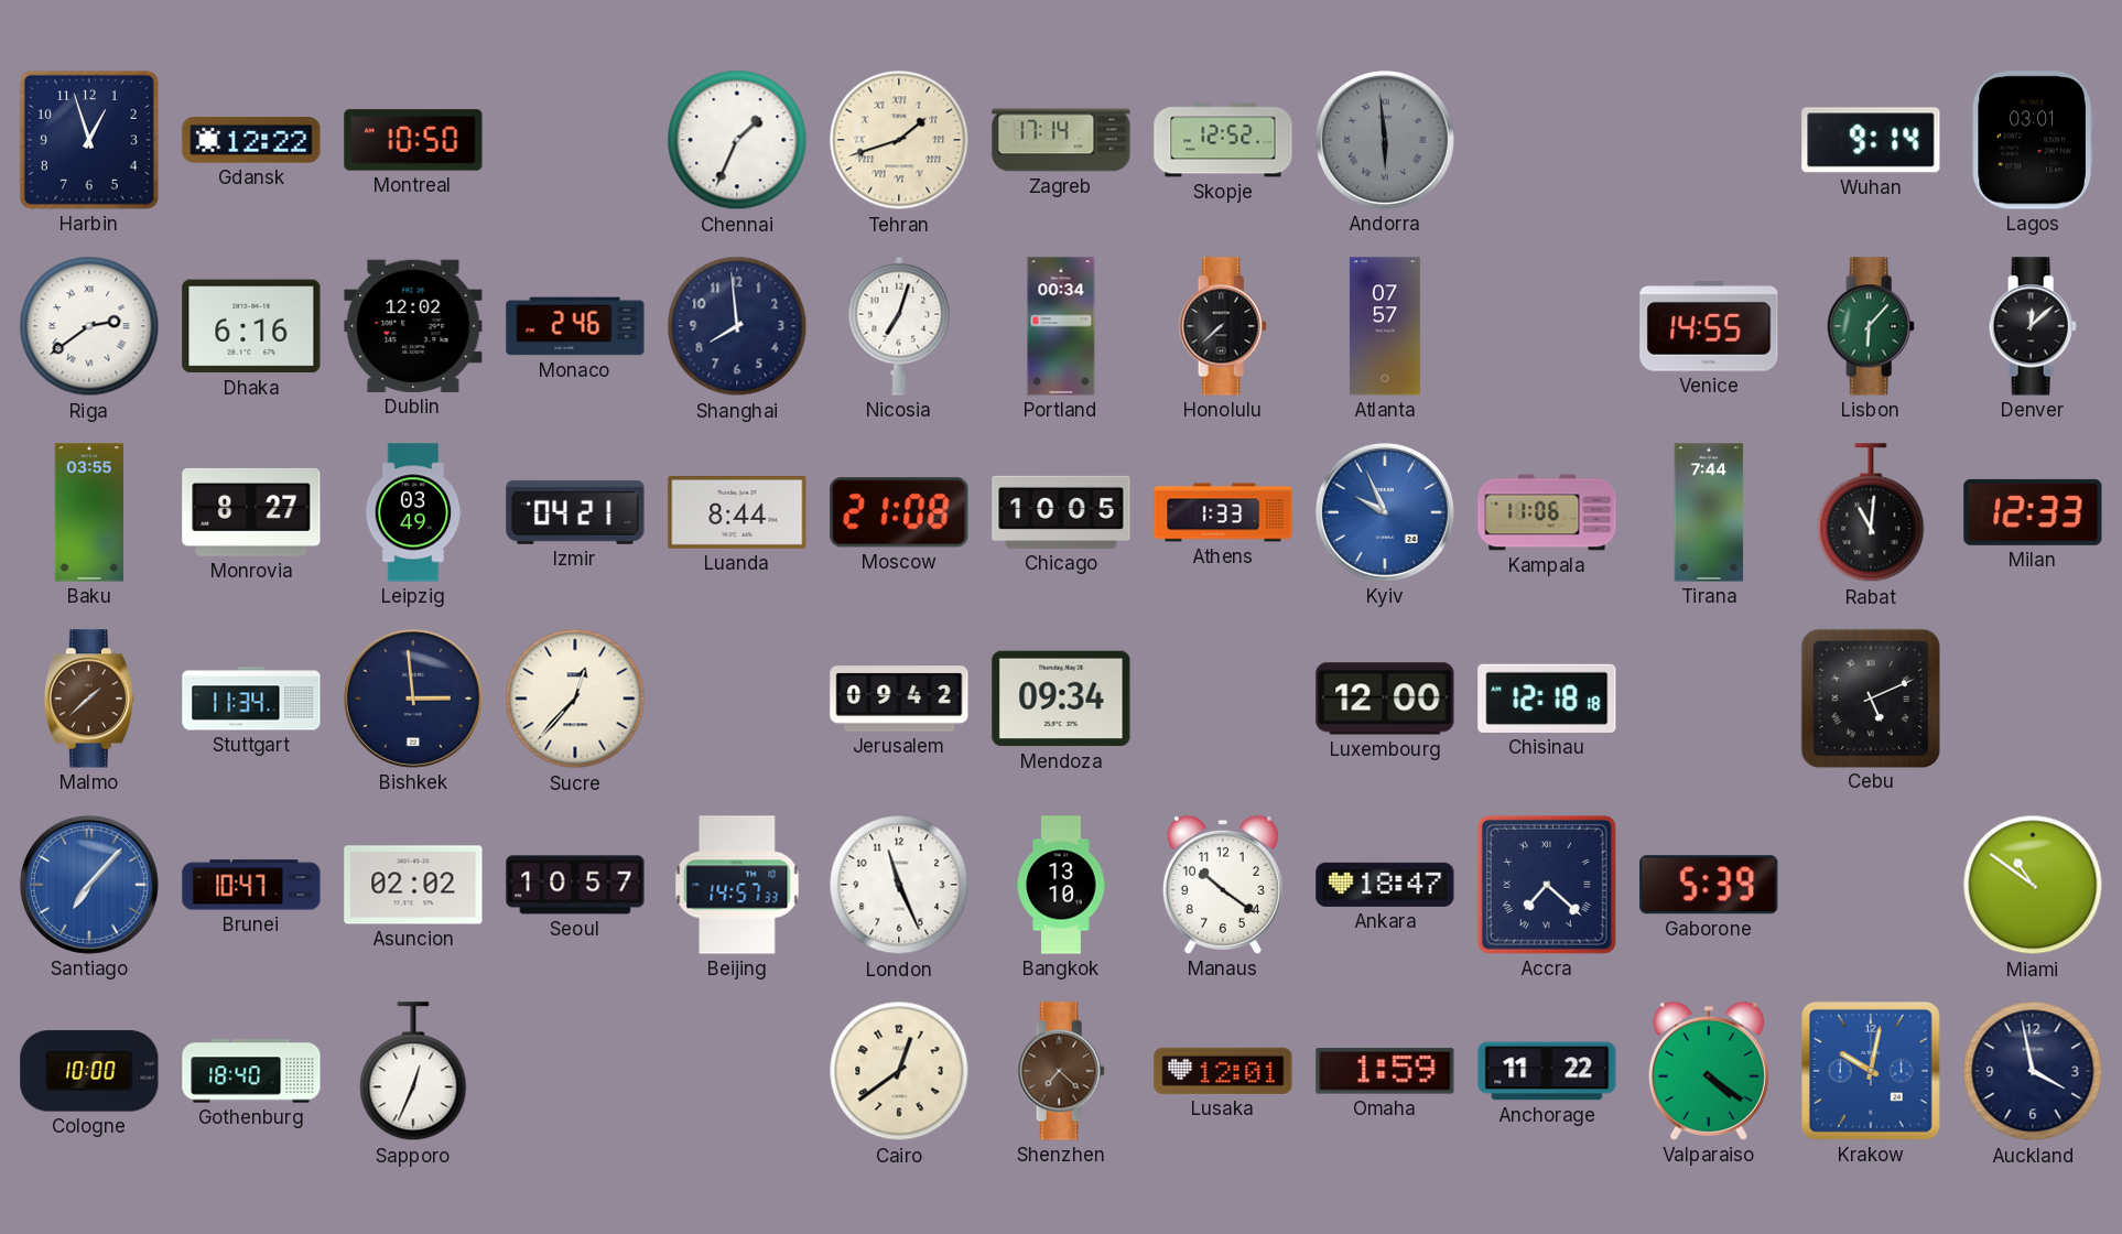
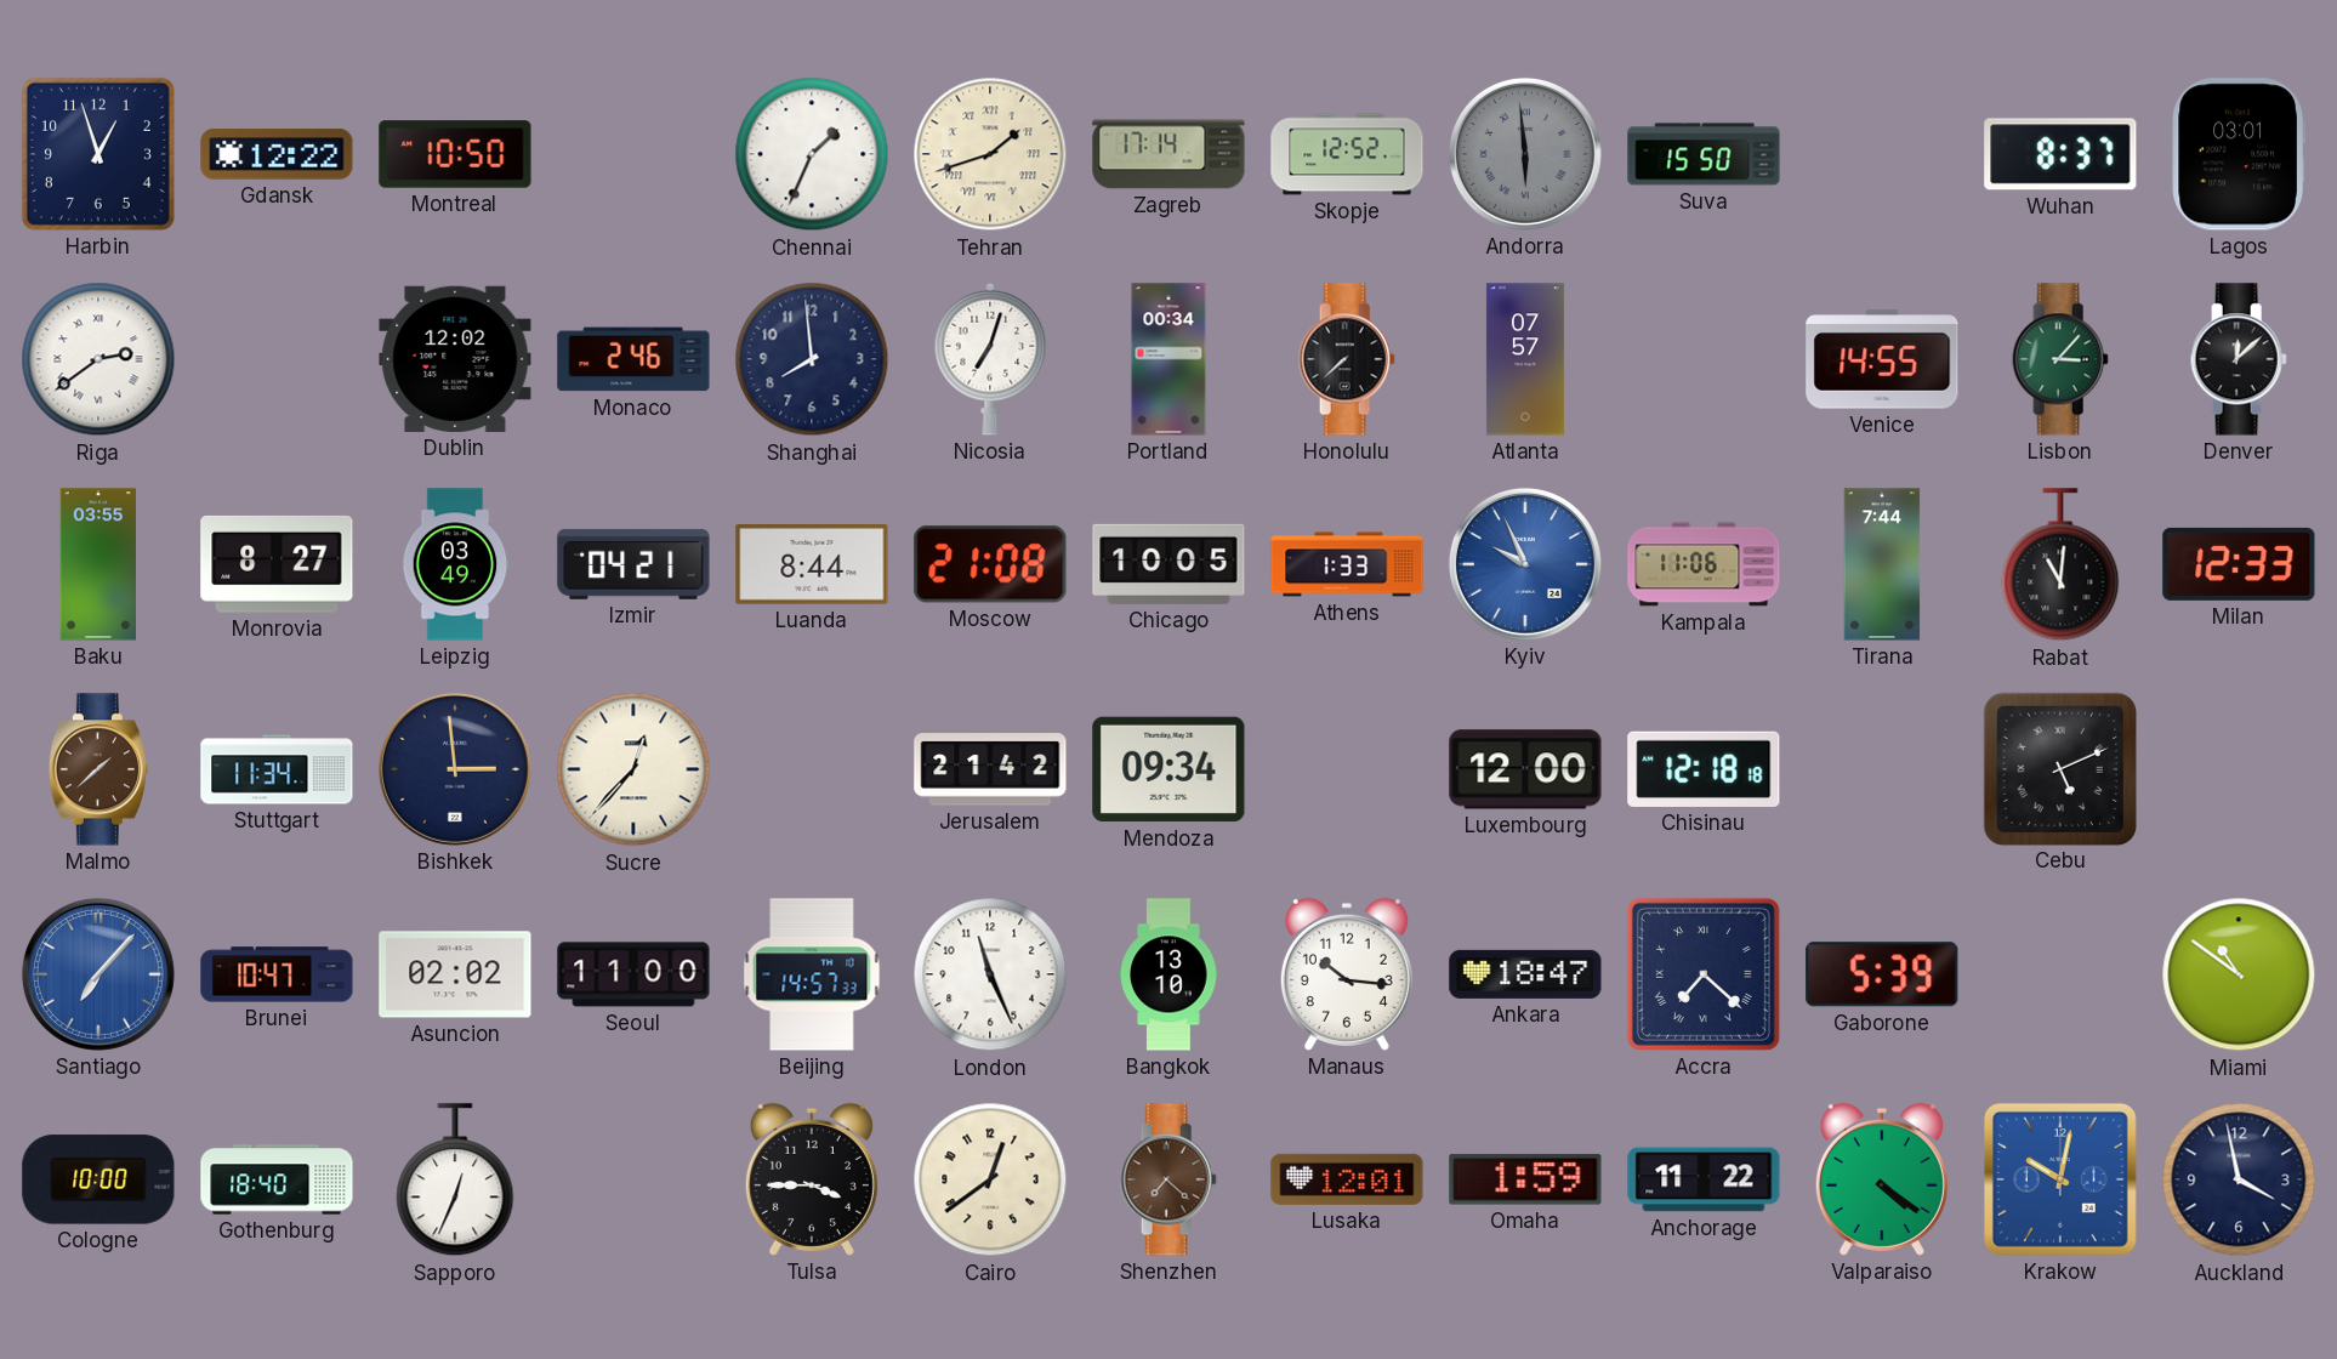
Suva: none -> 15:50 (1704, 154)
Wuhan: 9:14 -> 8:37 (2060, 154)
Dhaka: 6:16 -> none (251, 326)
Lisbon: 6:07 -> 3:07 (2060, 359)
Jerusalem: 09:42 -> 21:42 (990, 769)
Seoul: 10:57 -> 11:00 (633, 974)
Manaus: 10:21 -> 10:16 (1347, 974)
Tulsa: none -> 3:45 (812, 1179)
